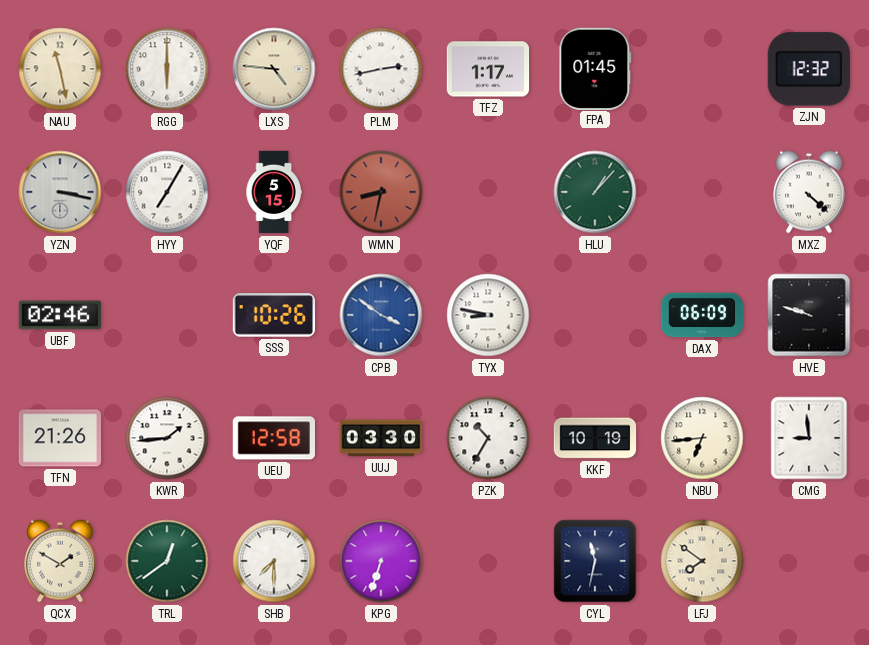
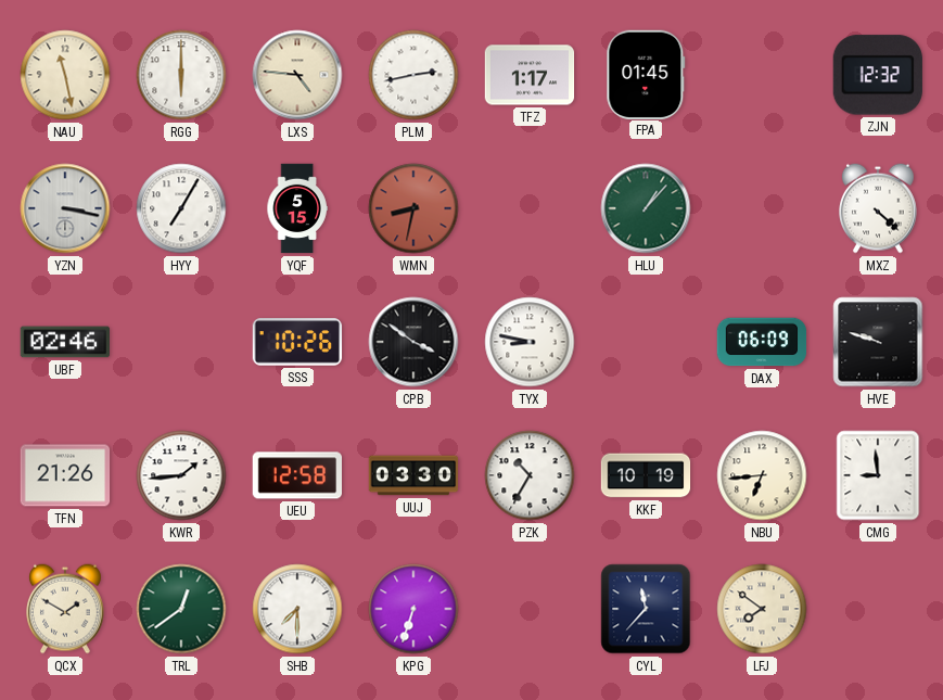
CPB dial: blue -> black (413, 342)
CYL: 11:32 -> 11:37 (646, 609)
